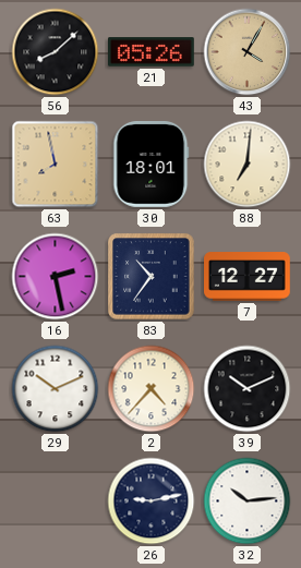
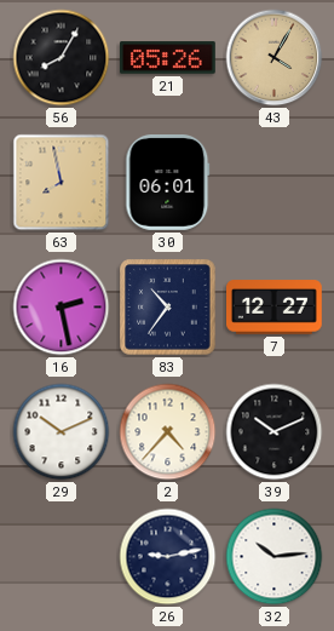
56: 8:08 -> 8:05 (62, 58)
30: 18:01 -> 06:01 (168, 183)
88: 7:01 -> none (248, 165)
